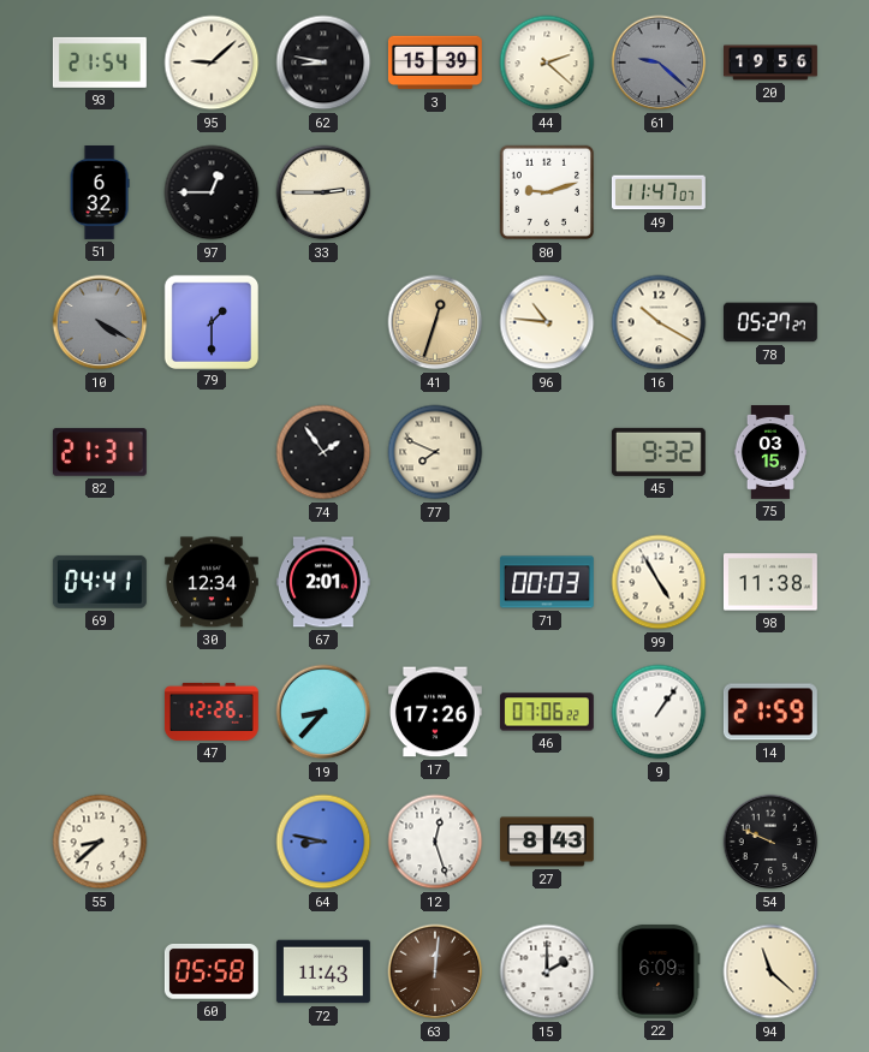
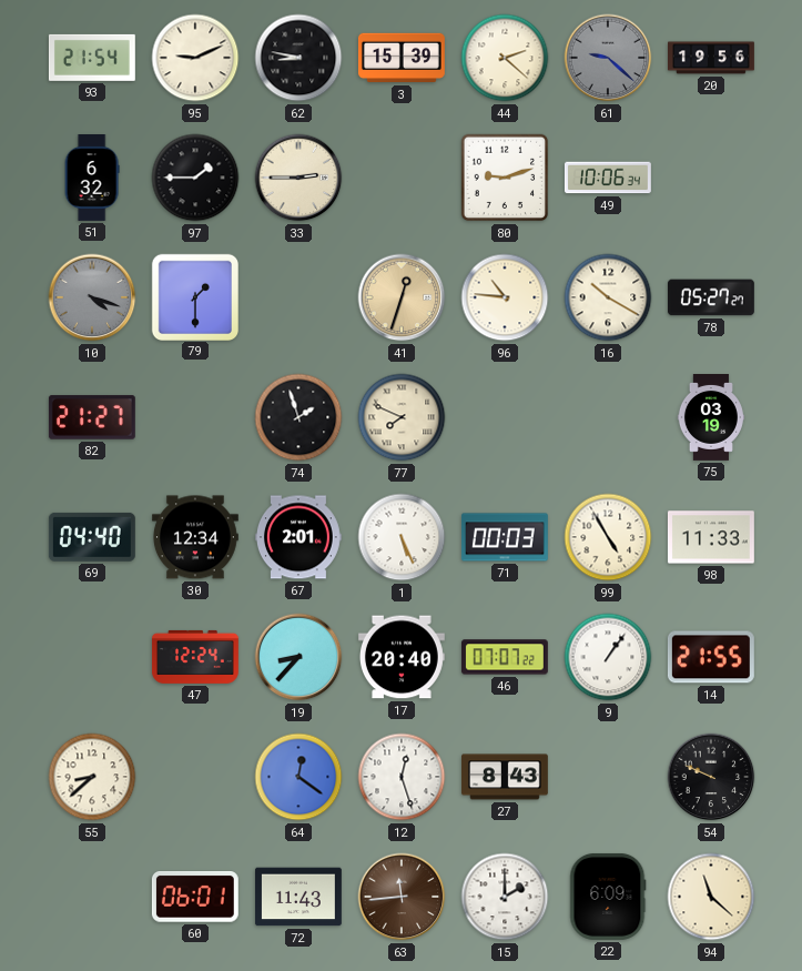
95: 9:08 -> 9:11 (195, 58)
97: 12:45 -> 1:45 (195, 178)
49: 11:47 -> 10:06 (608, 178)
10: 4:20 -> 4:18 (92, 297)
82: 21:31 -> 21:27 (92, 417)
74: 1:54 -> 1:57 (298, 417)
45: 9:32 -> none (659, 452)
75: 03:15 -> 03:19 (711, 418)
69: 04:41 -> 04:40 (92, 537)
1: none -> 5:26 (402, 537)
98: 11:38 -> 11:33 (711, 537)
47: 12:26 -> 12:24 (195, 657)
17: 17:26 -> 20:40 (402, 657)
46: 07:06 -> 07:07 (505, 657)
14: 21:59 -> 21:55 (711, 657)
64: 8:47 -> 12:21 (298, 777)
60: 05:58 -> 06:01 (195, 898)
63: 12:01 -> 11:44 (402, 897)
